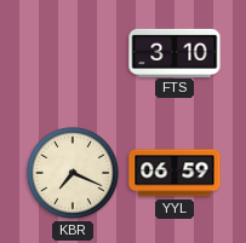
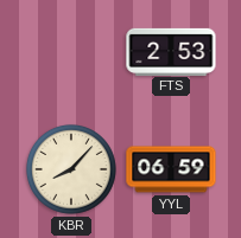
FTS: 3:10 -> 2:53 (171, 51)
KBR: 7:19 -> 8:07 (71, 169)
